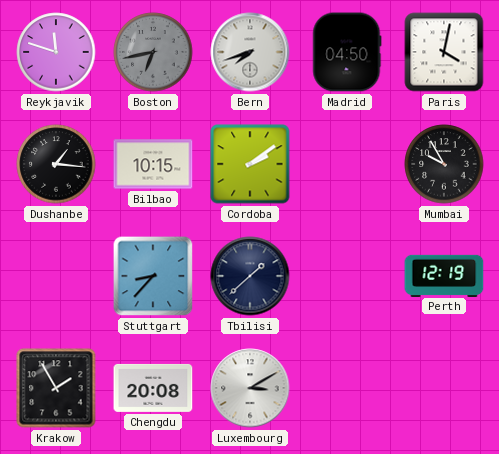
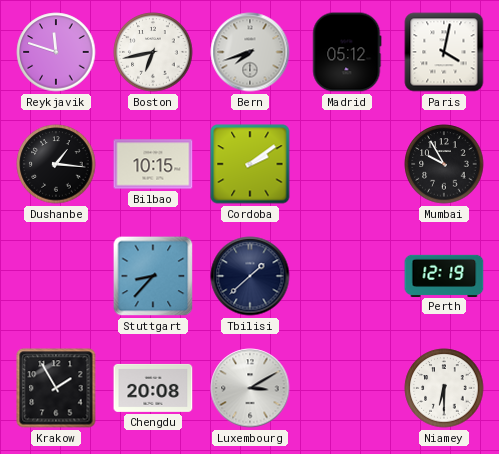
Boston dial: grey -> white (153, 52)
Madrid: 04:50 -> 05:12 (347, 52)
Niamey: none -> 6:30 (444, 388)
